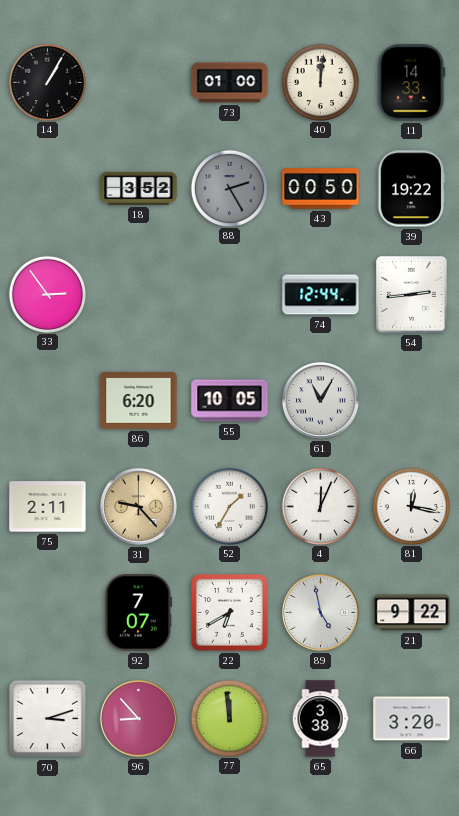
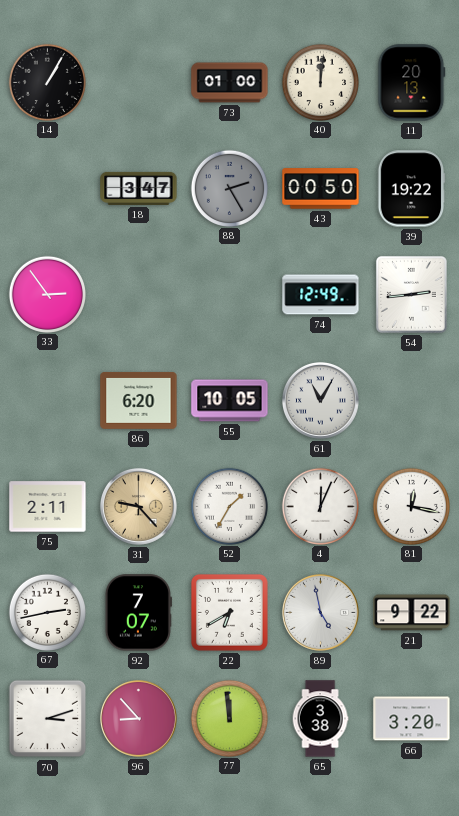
11: 14:33 -> 20:13 (412, 83)
18: 3:52 -> 3:47 (139, 188)
74: 12:44 -> 12:49 (321, 295)
67: none -> 2:43 (47, 612)
